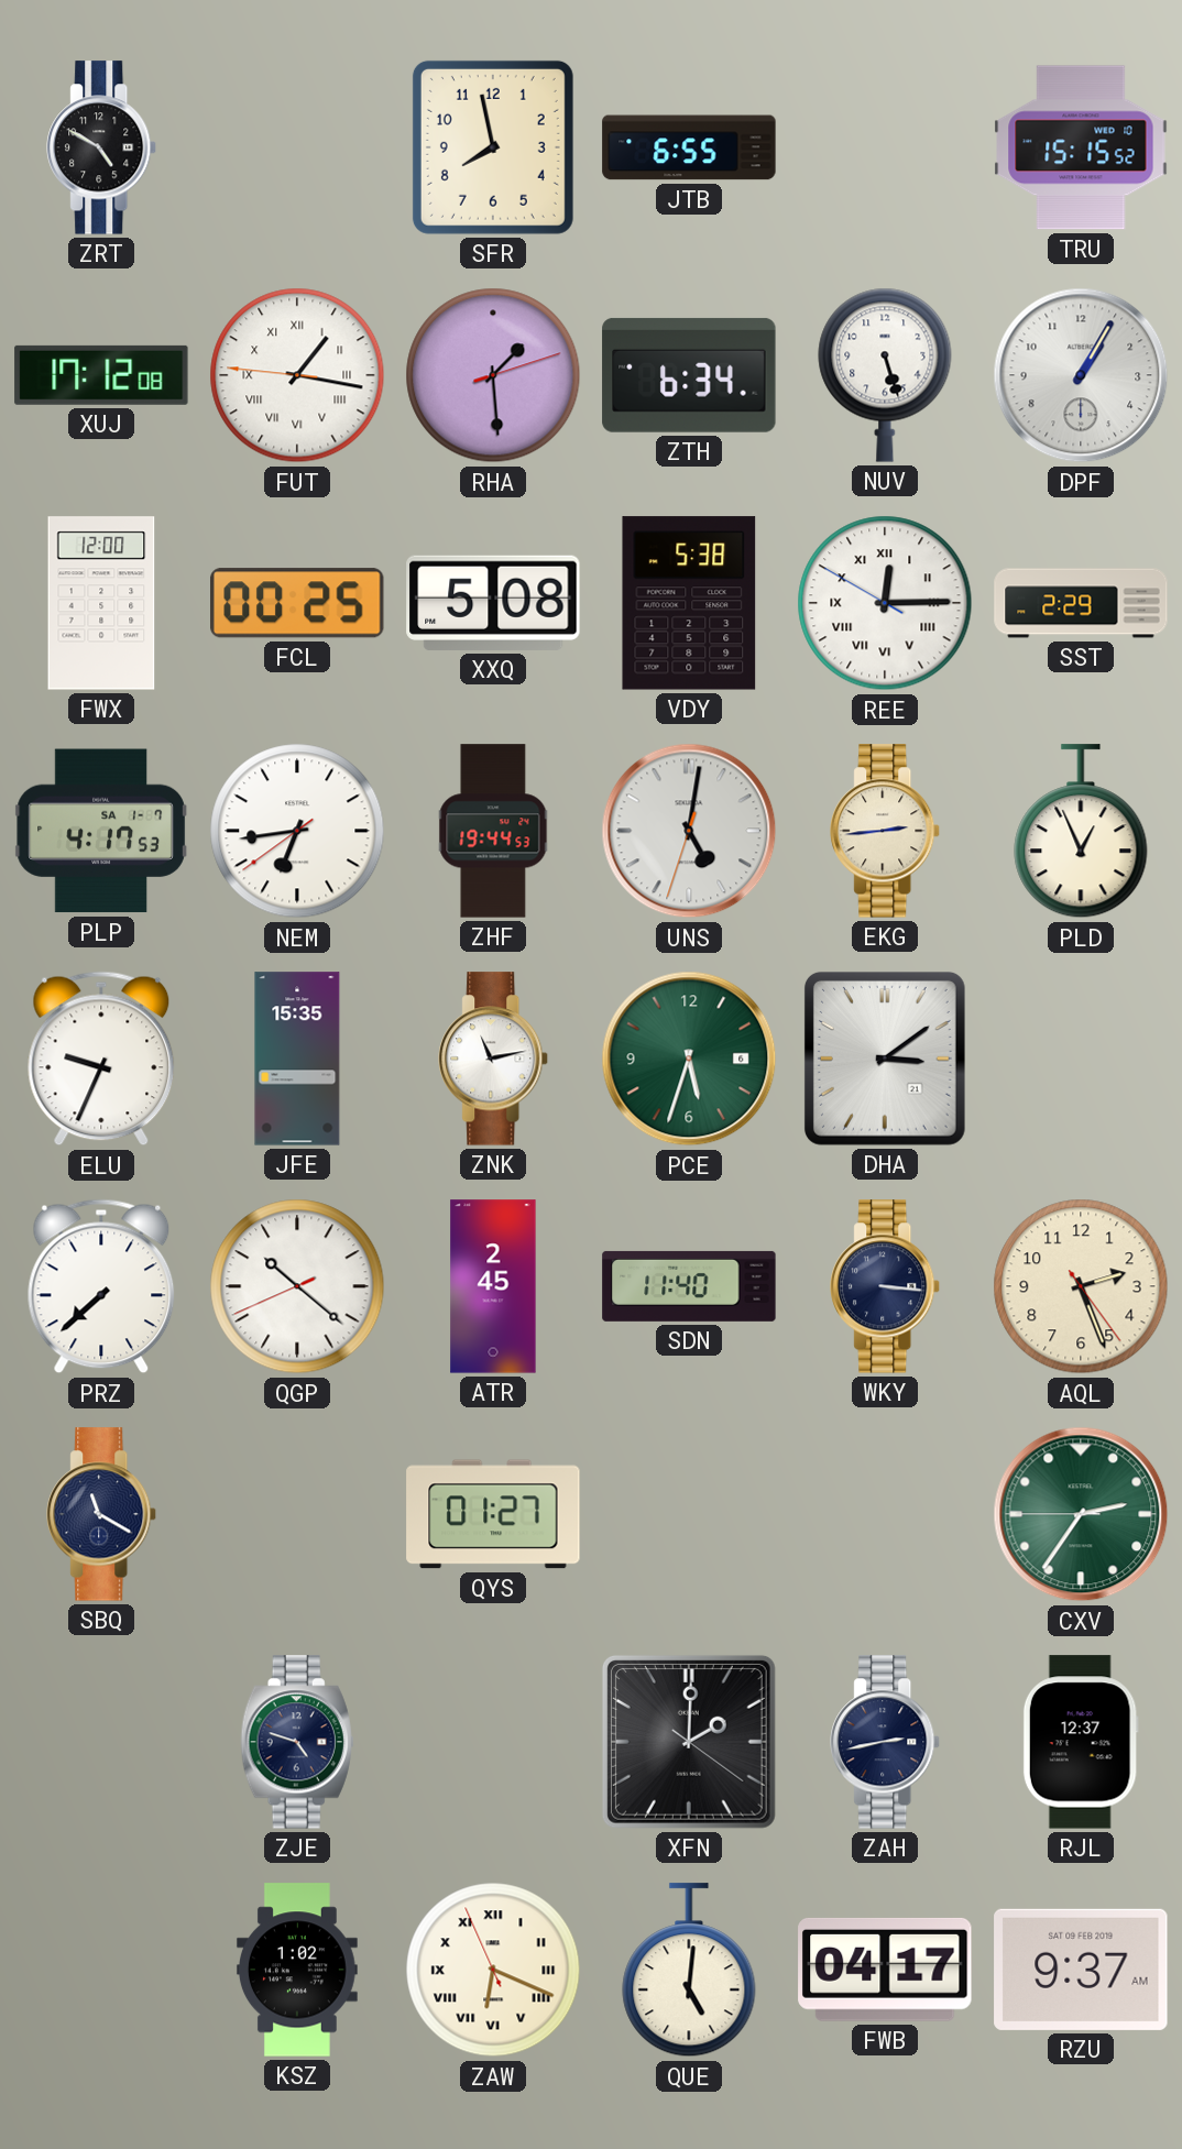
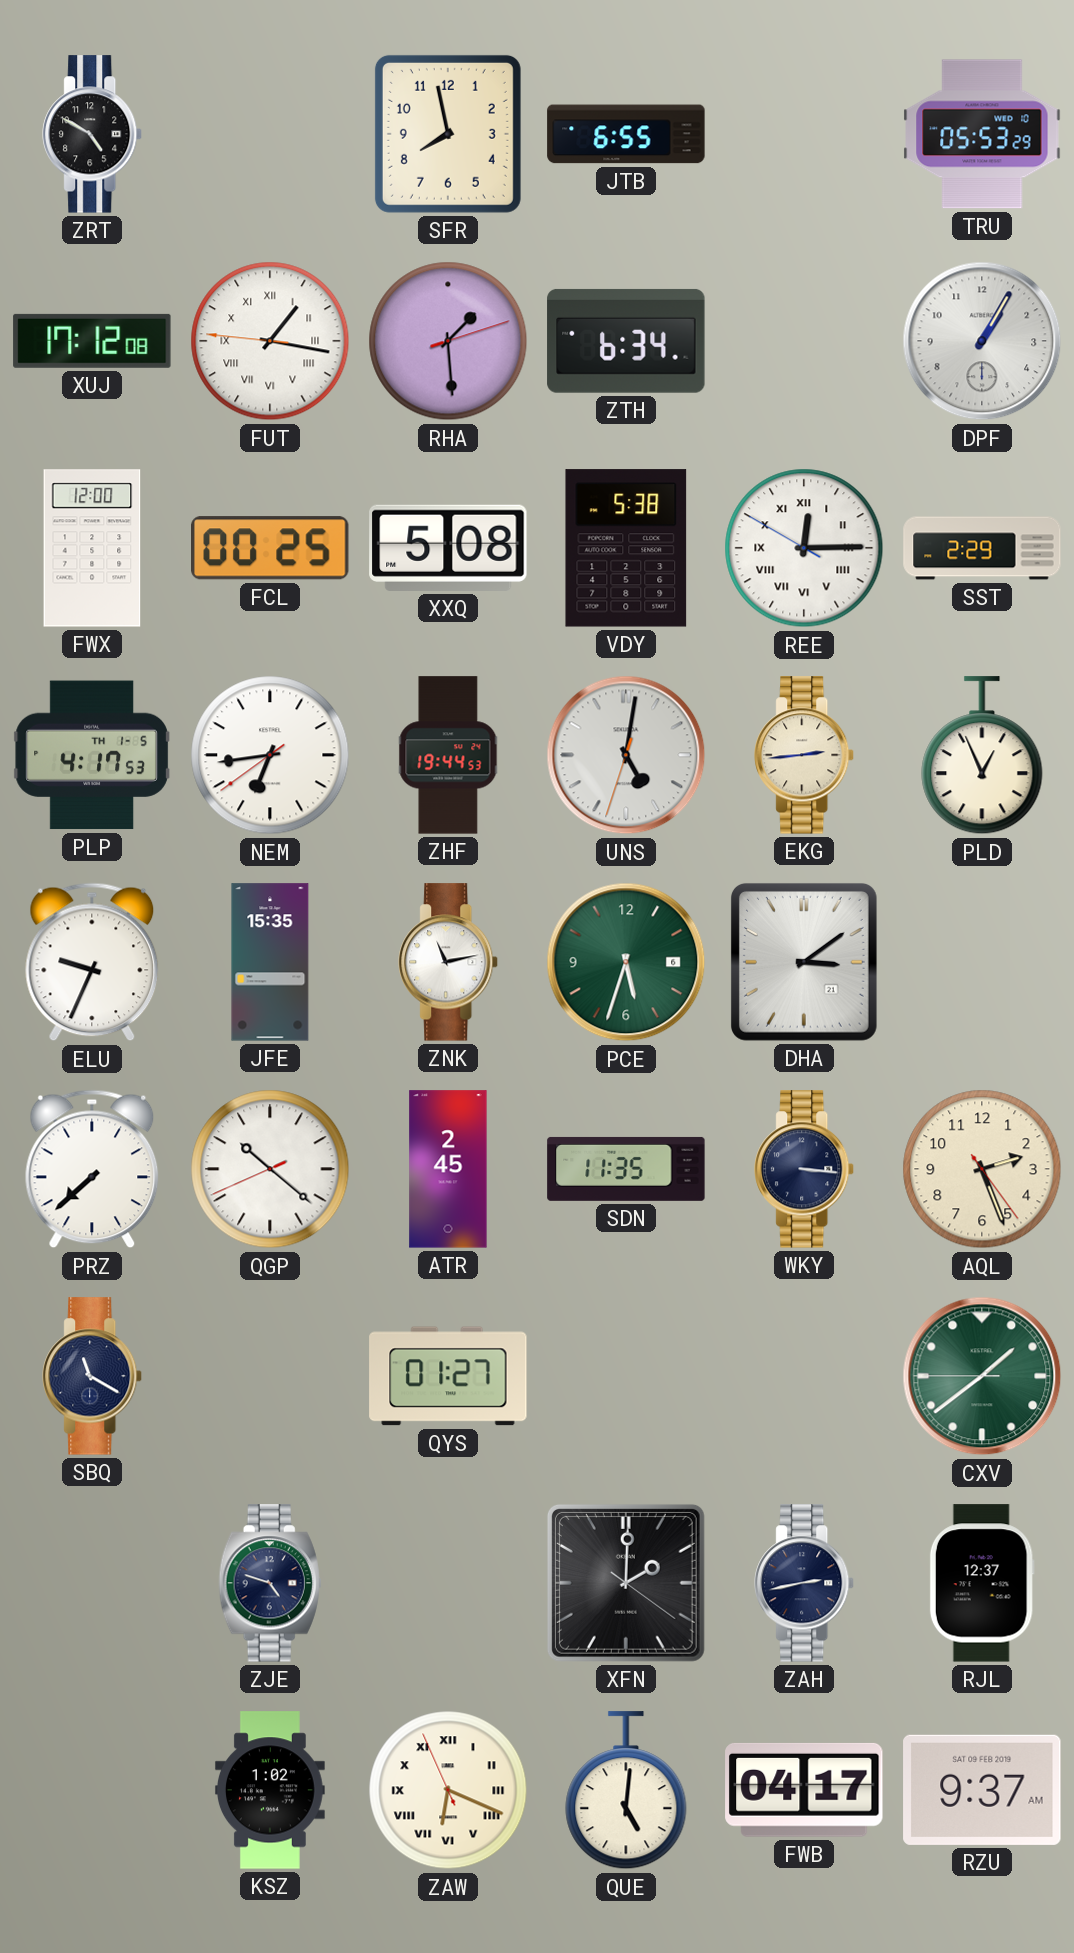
TRU: 15:15 -> 05:53 (982, 134)
NUV: 5:27 -> none (885, 375)
PLP date: SA 1-7 -> TH 1-5 (92, 755)
SDN: 11:40 -> 11:35 (626, 1169)
CXV: 2:35 -> 1:38 (982, 1376)
